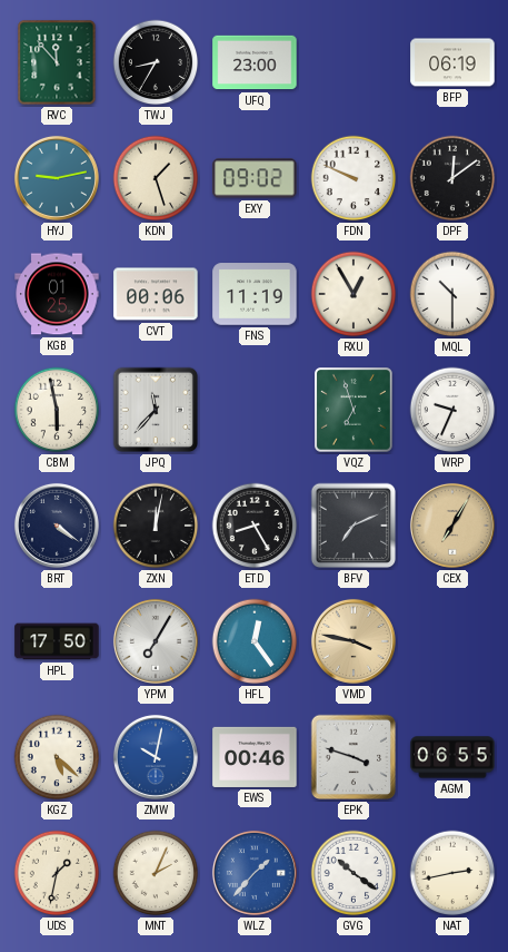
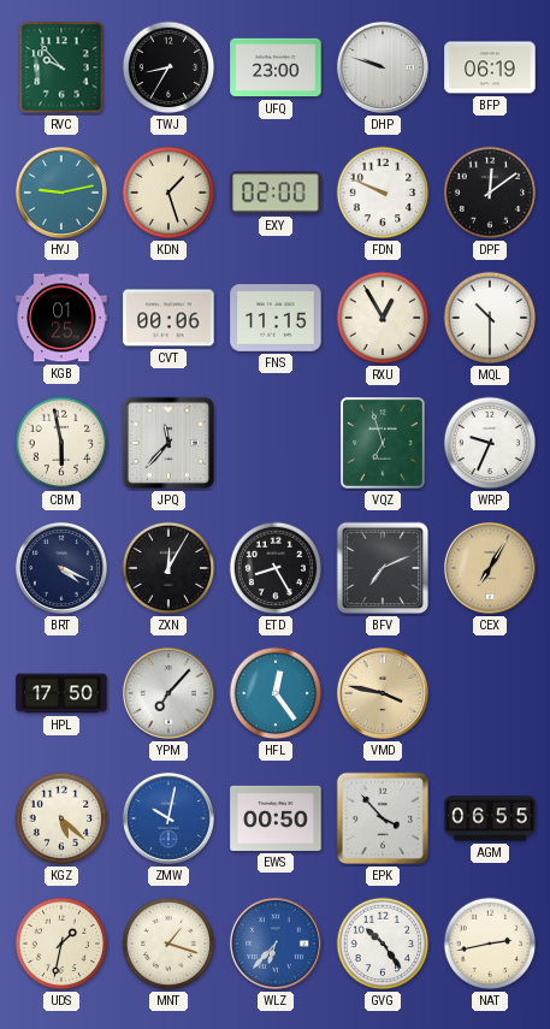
RVC: 11:53 -> 9:53 (61, 67)
DHP: none -> 9:48 (383, 67)
EXY: 09:02 -> 02:00 (276, 193)
FNS: 11:19 -> 11:15 (276, 318)
BRT: 4:21 -> 4:19 (61, 568)
ZXN: 12:02 -> 12:05 (168, 568)
YPM: 7:05 -> 7:07 (168, 693)
EWS: 00:46 -> 00:50 (276, 818)
EPK: 3:48 -> 3:53 (383, 818)
MNT: 2:04 -> 1:18 (168, 944)
WLZ: 1:37 -> 6:37 (276, 944)
GVG: 10:21 -> 10:24 (383, 944)
